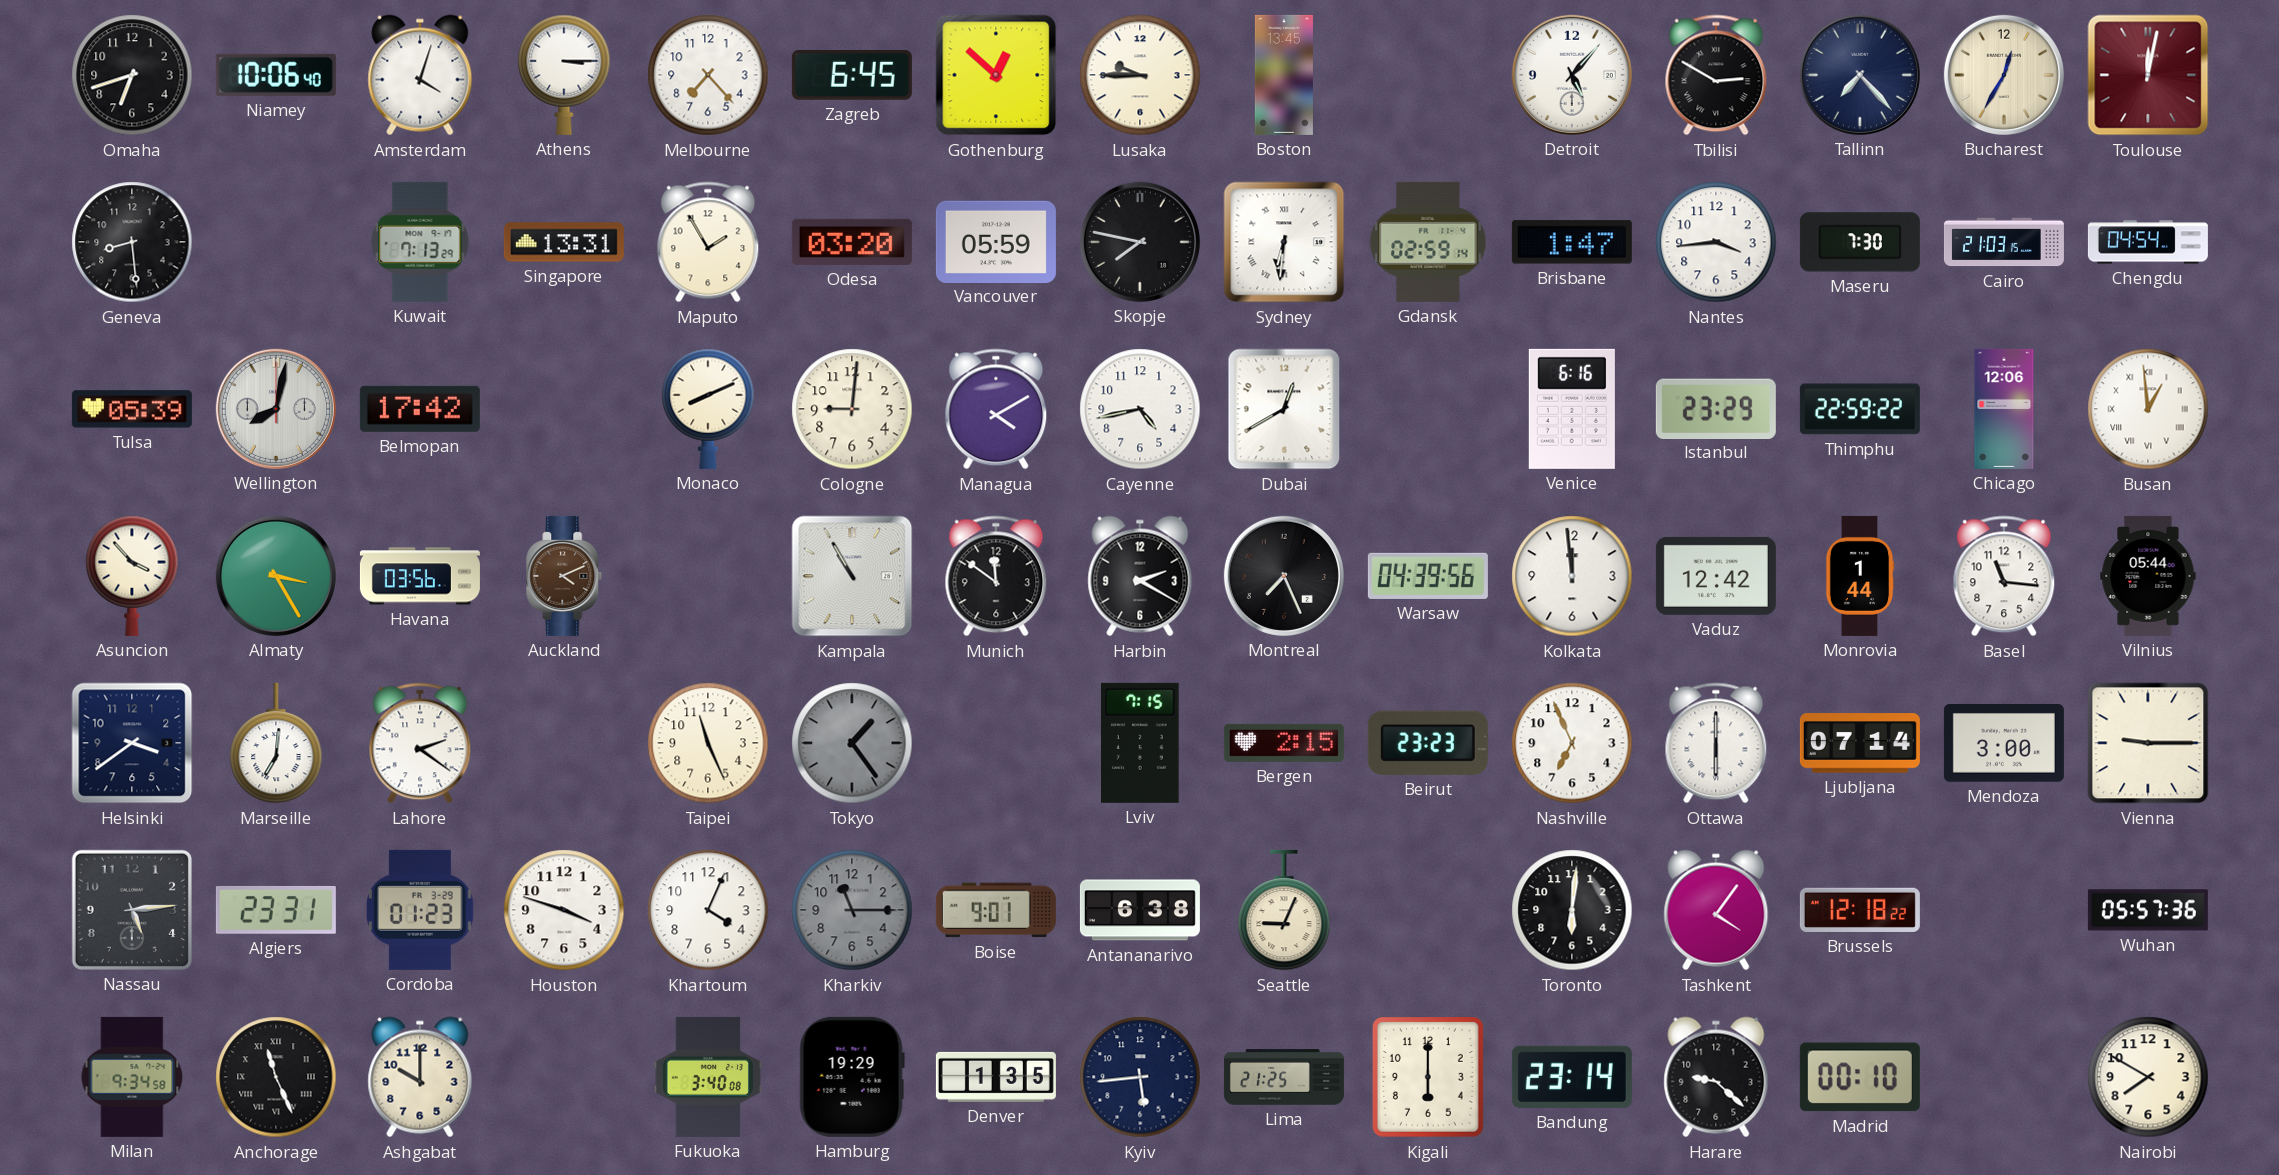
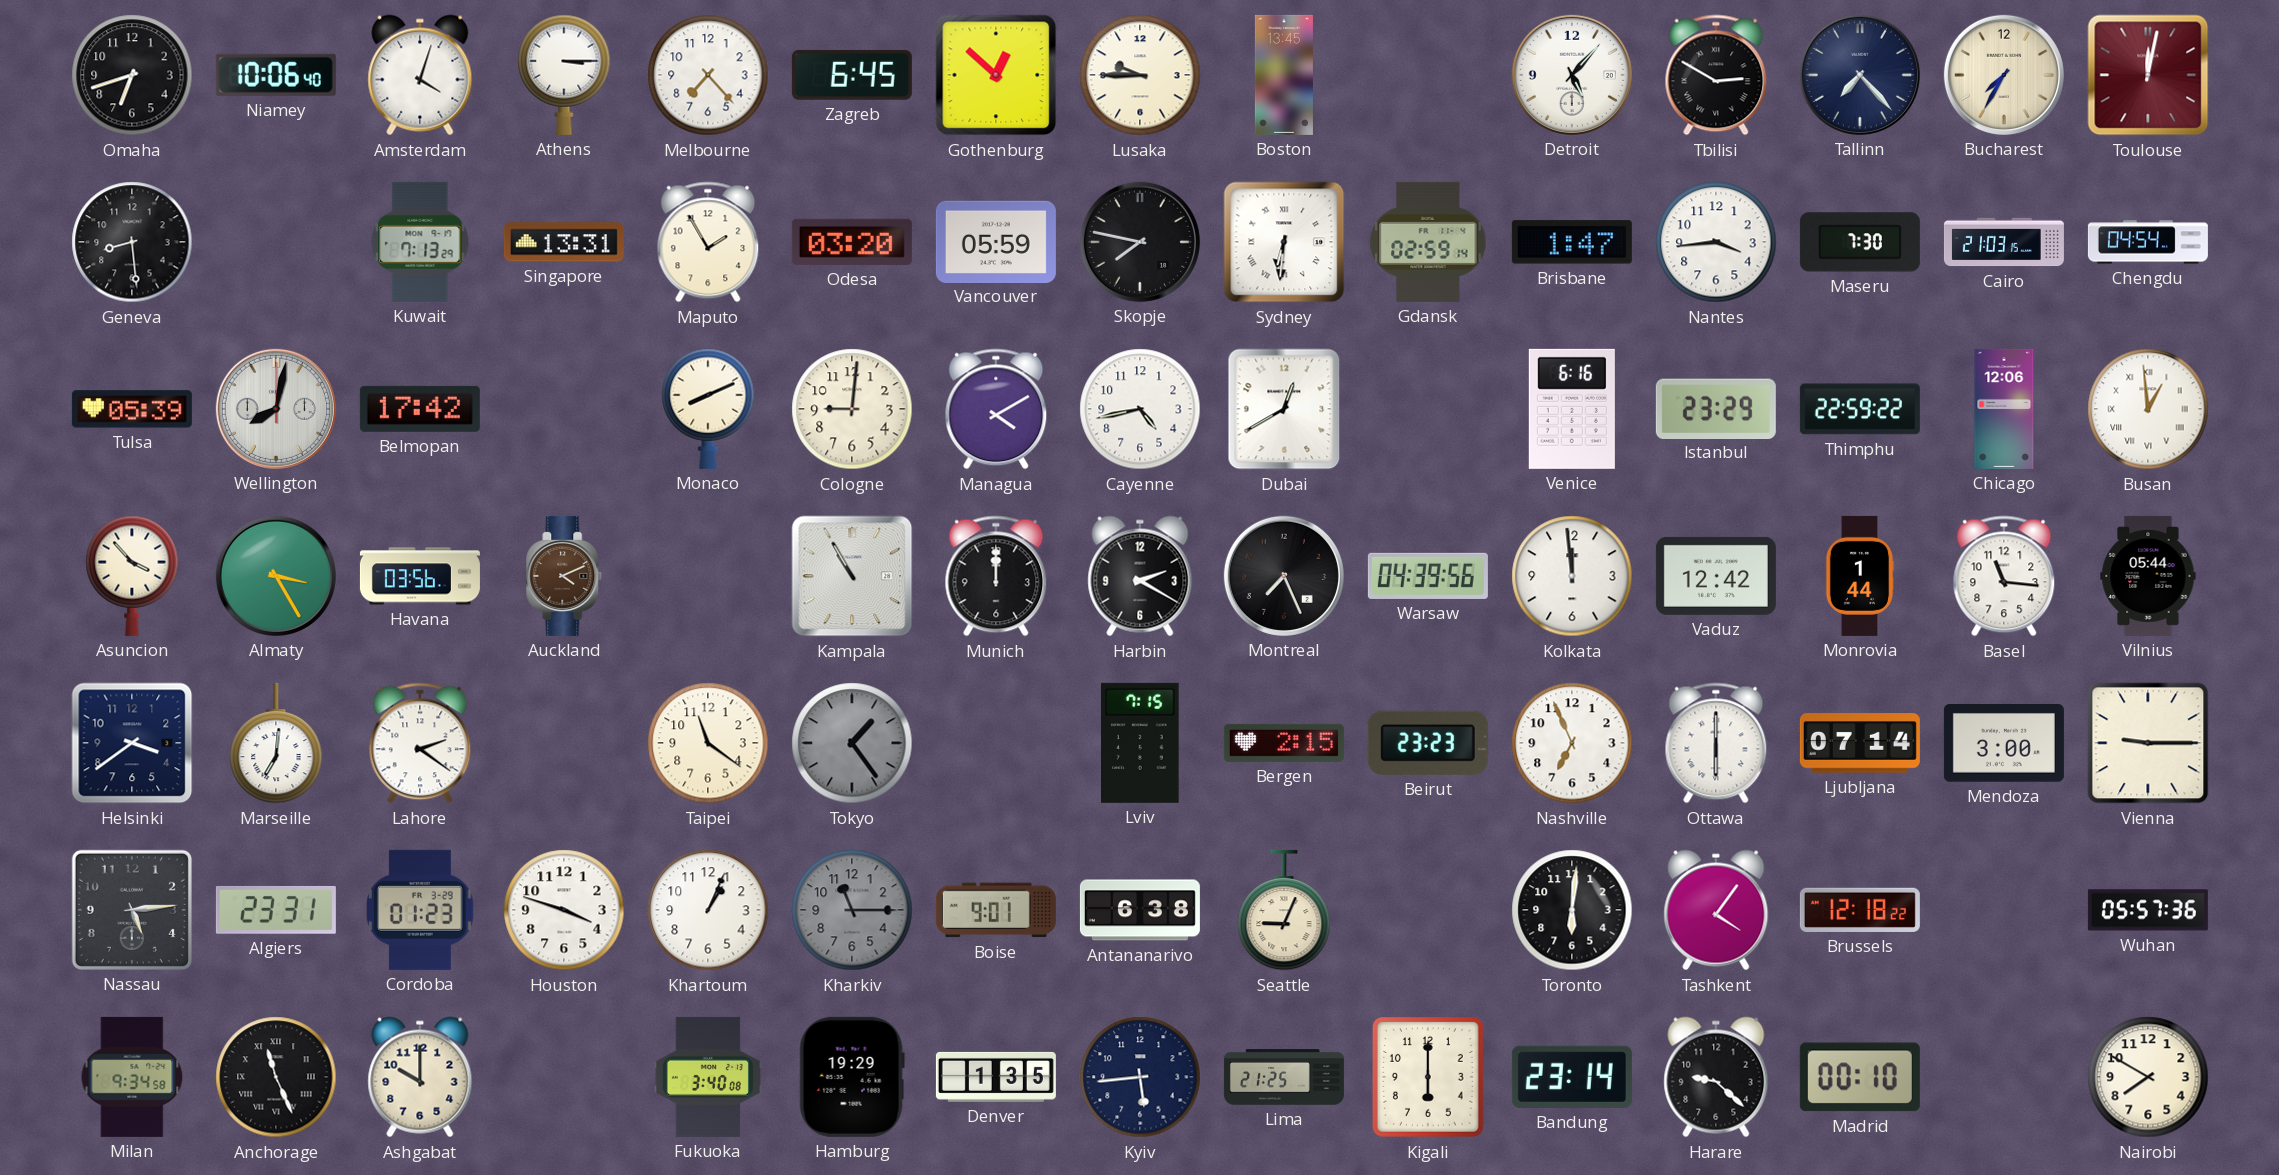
Bucharest: 12:35 -> 7:35 (2004, 75)
Munich: 11:51 -> 12:00 (996, 576)
Taipei: 11:26 -> 11:21 (708, 743)
Khartoum: 4:04 -> 1:04 (708, 910)
